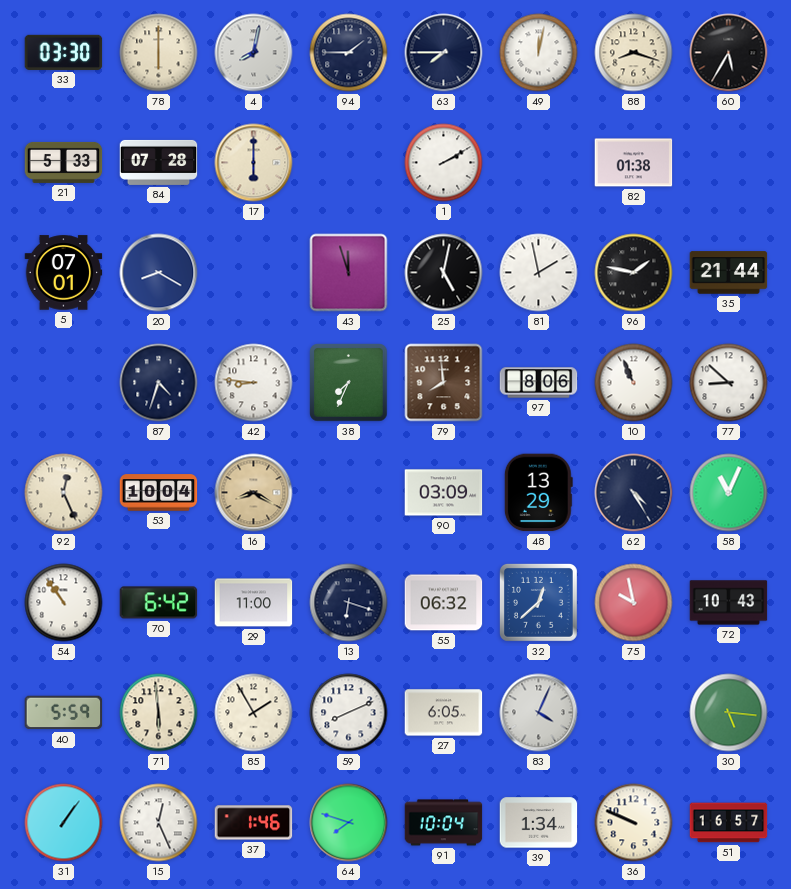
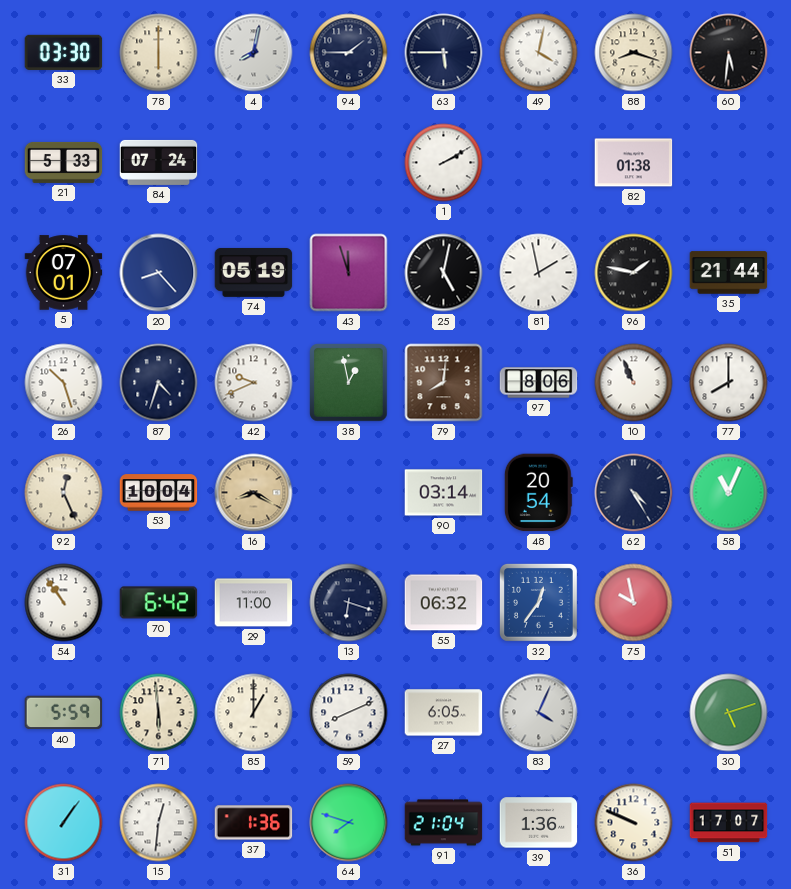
63: 7:45 -> 5:45 (444, 53)
49: 12:02 -> 4:02 (539, 53)
60: 5:35 -> 5:31 (729, 53)
84: 07:28 -> 07:24 (159, 162)
17: 6:00 -> none (254, 163)
20: 8:20 -> 8:23 (159, 273)
74: none -> 05:19 (254, 273)
26: none -> 10:27 (64, 383)
42: 8:46 -> 9:41 (254, 383)
38: 7:34 -> 12:58 (349, 383)
79: 7:59 -> 8:01 (444, 383)
77: 8:52 -> 8:00 (729, 383)
90: 03:09 -> 03:14 (444, 493)
48: 13:29 -> 20:54 (538, 493)
32: 12:38 -> 12:36 (538, 602)
72: 10:43 -> none (729, 603)
85: 1:55 -> 1:00 (254, 713)
30: 5:16 -> 5:12 (729, 713)
15: 12:26 -> 12:31 (159, 823)
37: 1:46 -> 1:36 (254, 823)
91: 10:04 -> 21:04 (444, 823)
39: 1:34 -> 1:36 (539, 823)
51: 16:57 -> 17:07 (729, 823)
